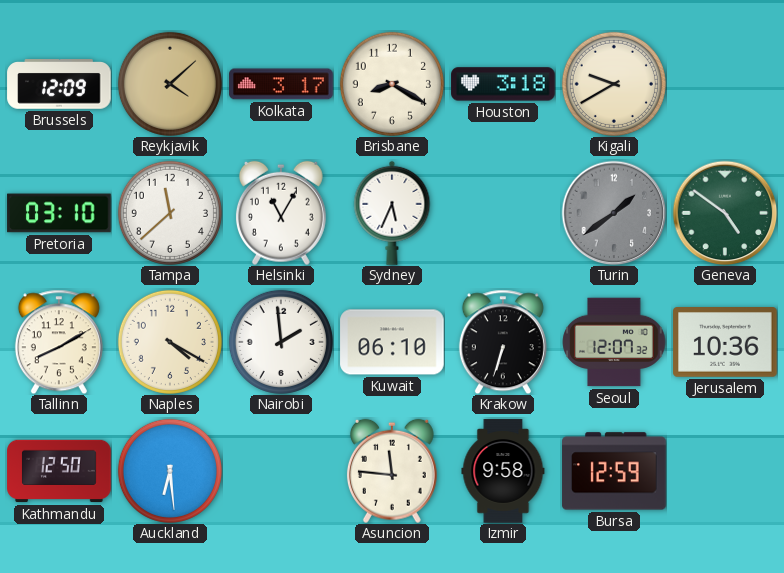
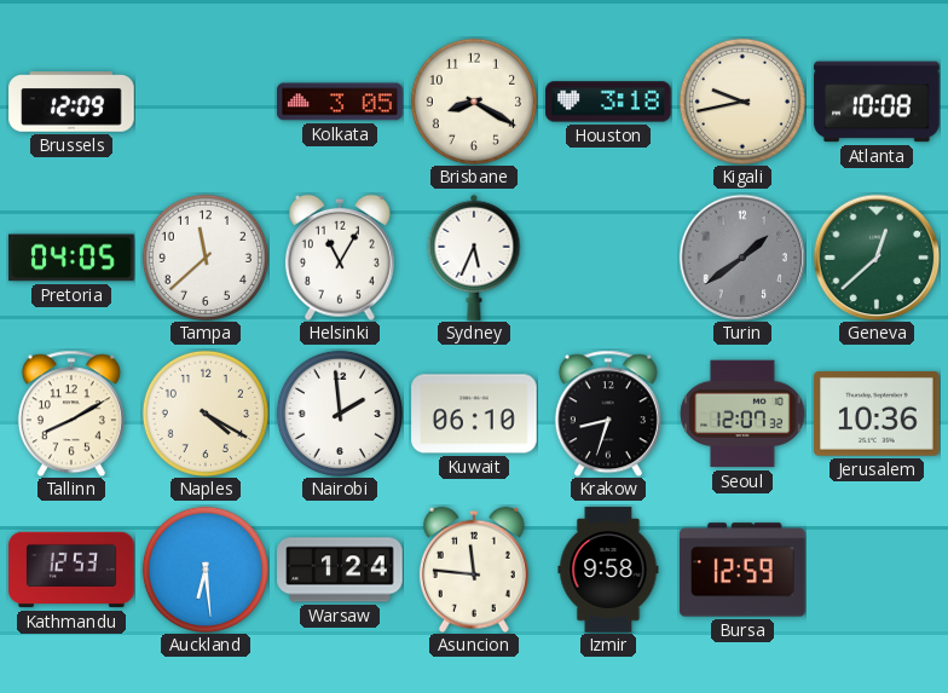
Reykjavik: 4:08 -> none (170, 84)
Kolkata: 3:17 -> 3:05 (340, 102)
Kigali: 9:40 -> 9:43 (742, 102)
Atlanta: none -> 10:08 (877, 102)
Pretoria: 03:10 -> 04:05 (71, 258)
Geneva: 4:51 -> 12:38 (877, 258)
Krakow: 6:33 -> 8:33 (608, 414)
Kathmandu: 12:50 -> 12:53 (71, 570)
Warsaw: none -> 1:24 (340, 570)
